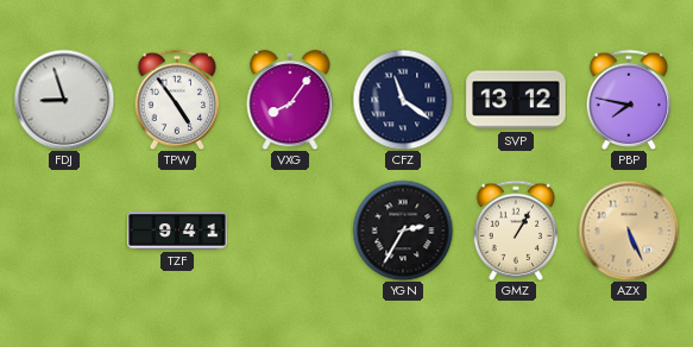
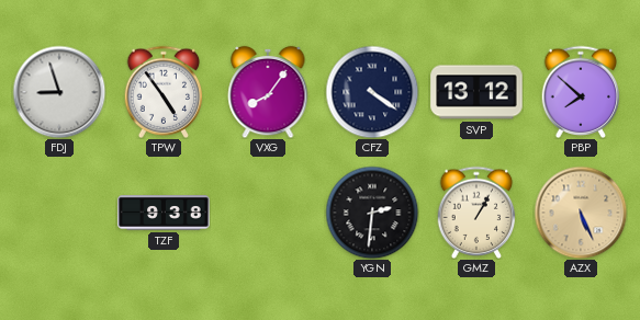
CFZ: 11:21 -> 4:21 (372, 92)
PBP: 7:47 -> 7:52 (581, 91)
TZF: 9:41 -> 9:38 (164, 213)
YGN: 2:35 -> 2:31 (372, 213)
